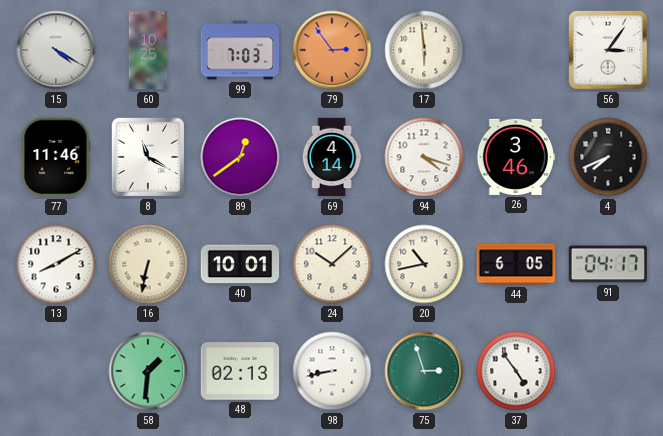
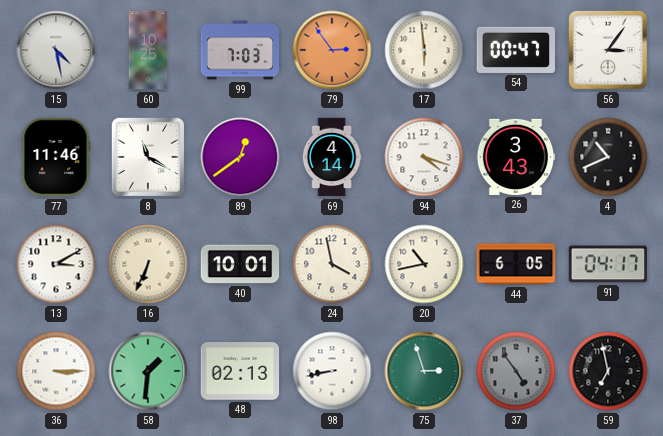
15: 4:20 -> 4:28 (56, 50)
54: none -> 00:47 (516, 50)
26: 3:46 -> 3:43 (516, 157)
4: 7:41 -> 10:41 (608, 157)
13: 8:10 -> 3:10 (56, 264)
16: 6:32 -> 6:34 (148, 264)
24: 10:08 -> 3:58 (332, 264)
36: none -> 3:15 (56, 371)
37 dial: white -> grey (516, 371)
59: none -> 6:58 (608, 371)
